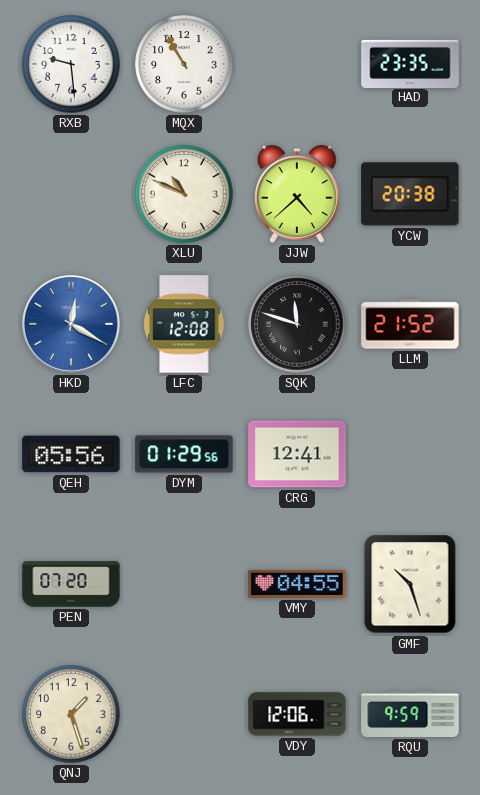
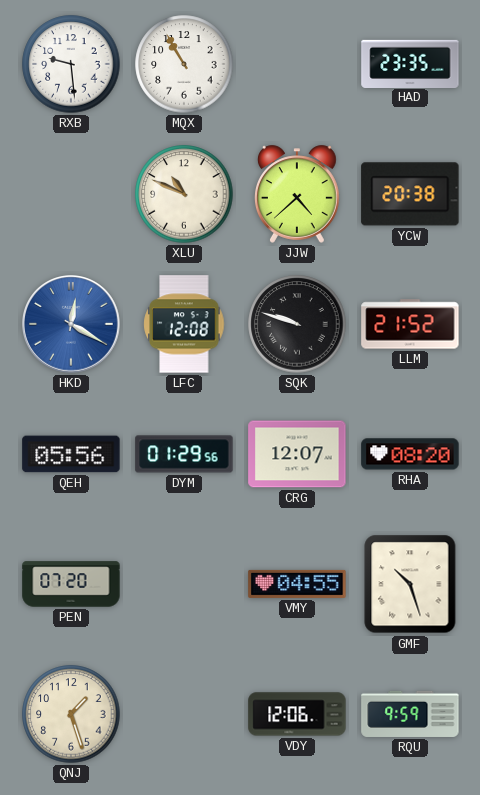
SQK: 11:48 -> 9:48 (297, 324)
CRG: 12:41 -> 12:07 (297, 454)
RHA: none -> 08:20 (410, 454)
